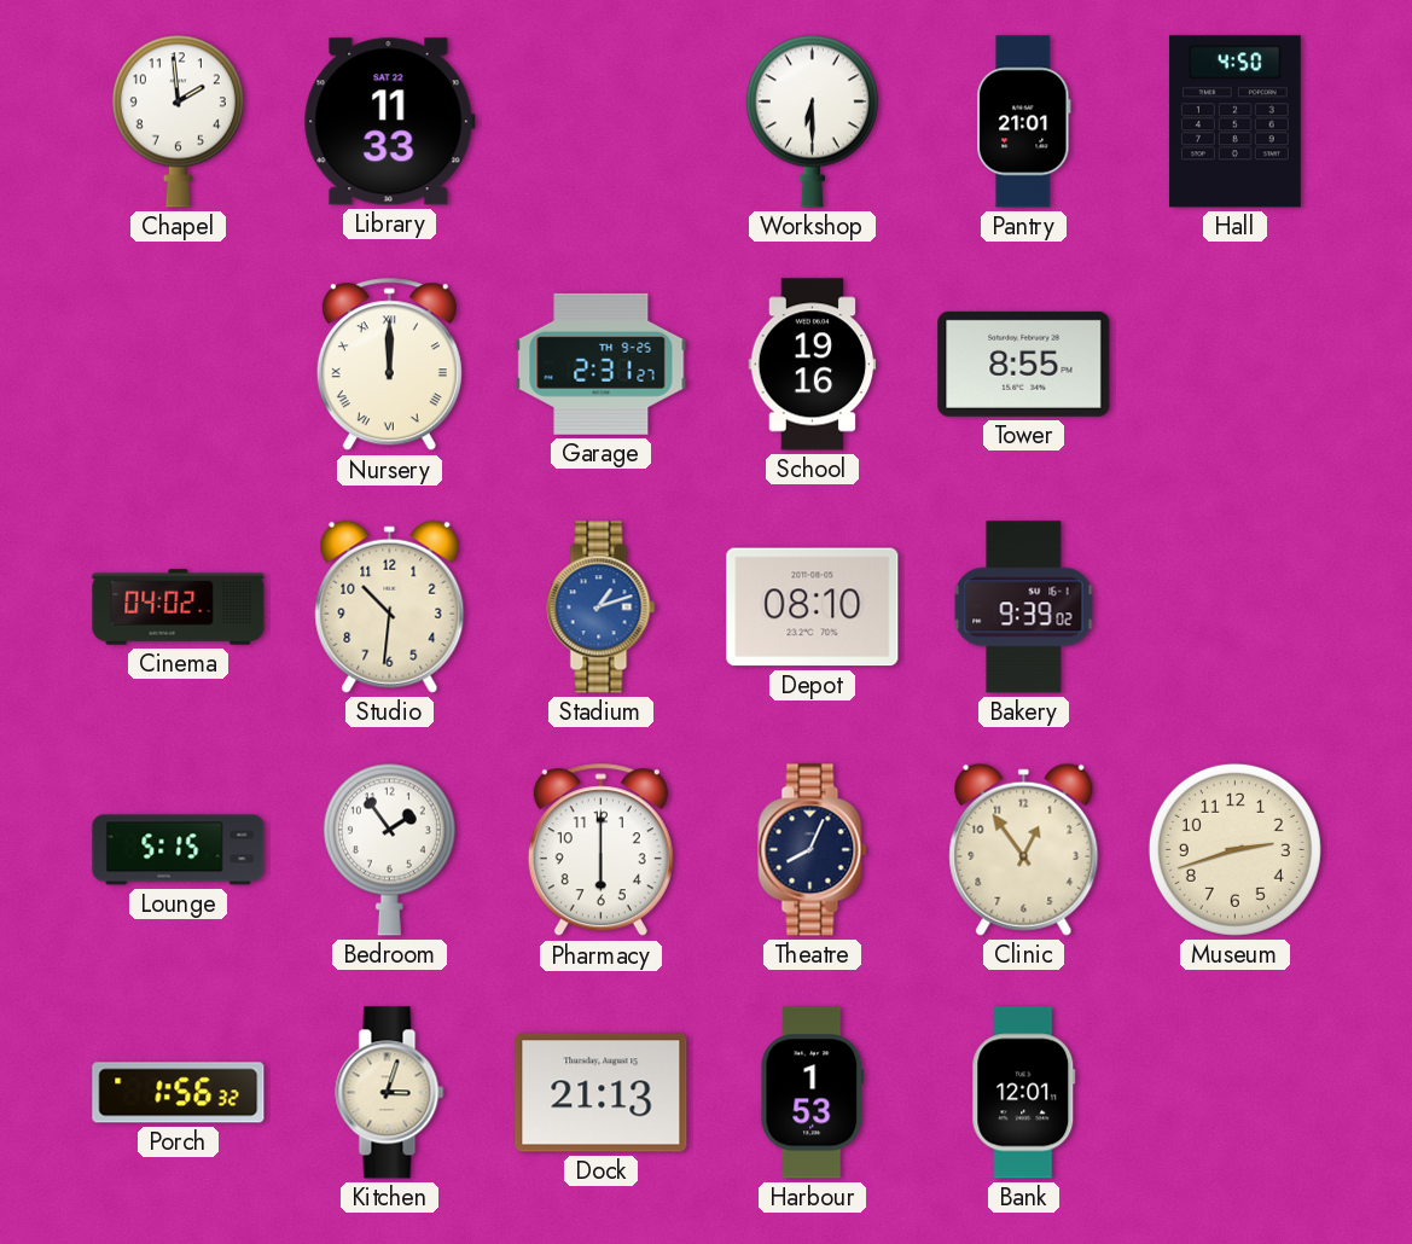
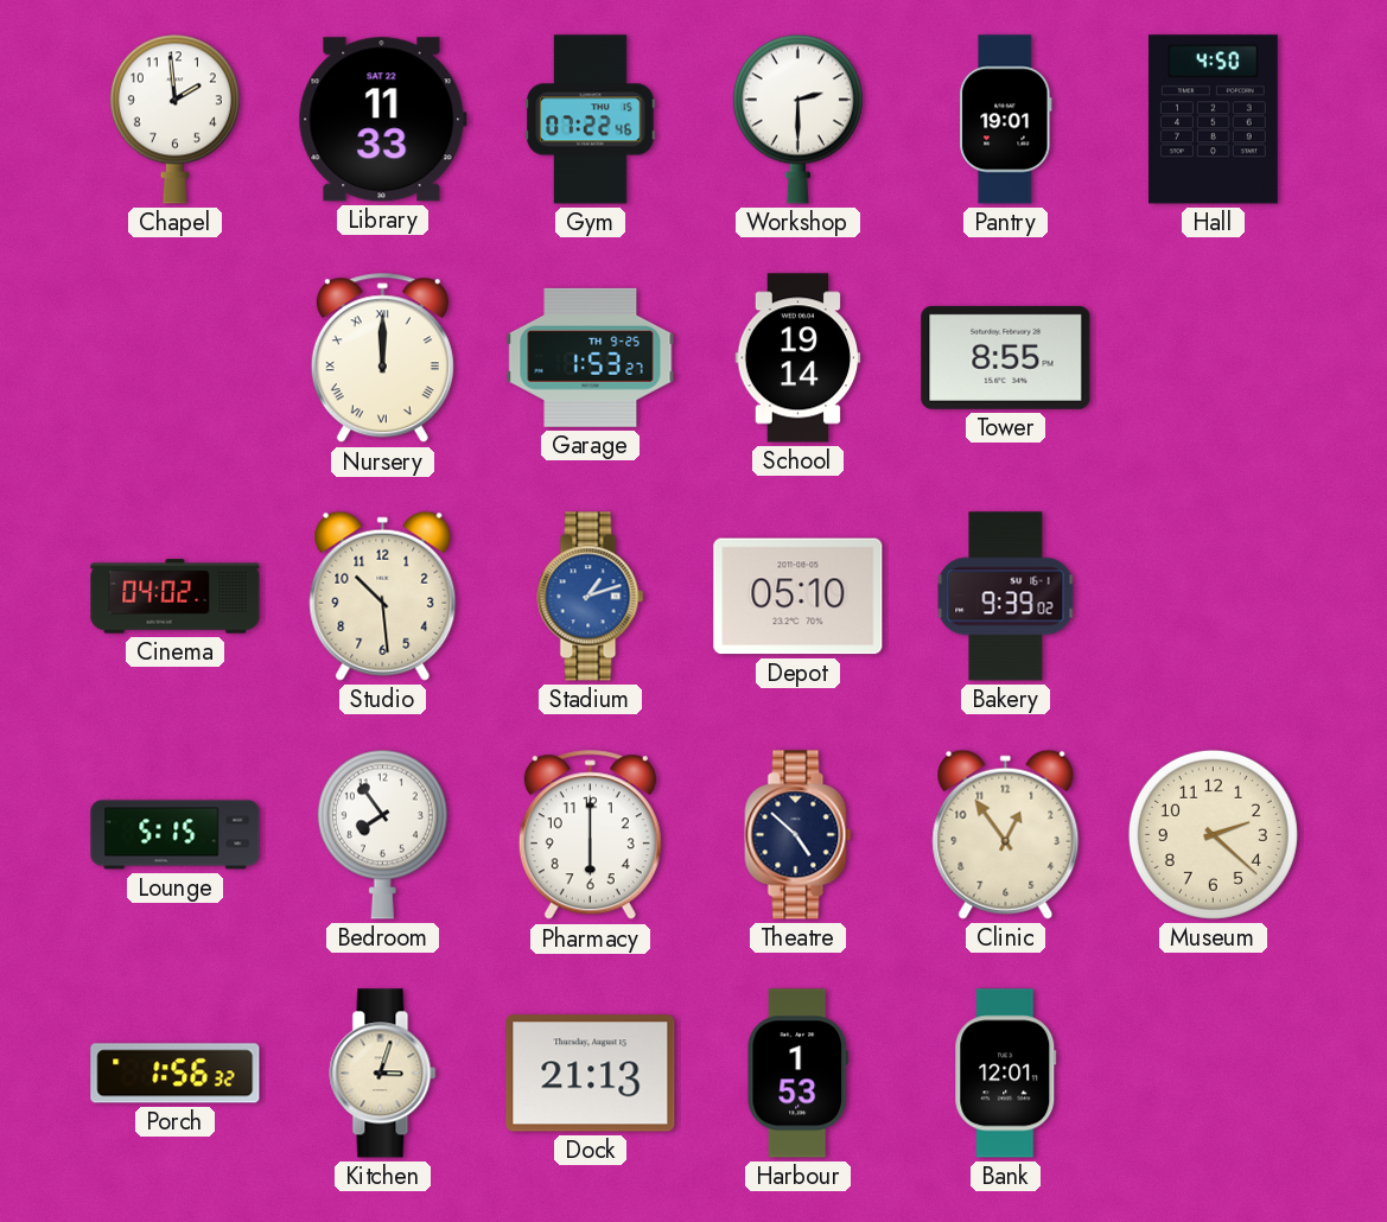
Gym: none -> 07:22 (591, 120)
Workshop: 6:30 -> 2:30 (797, 119)
Pantry: 21:01 -> 19:01 (1006, 120)
Garage: 2:31 -> 1:53 (591, 357)
School: 19:16 -> 19:14 (799, 358)
Studio: 10:31 -> 10:29 (383, 596)
Depot: 08:10 -> 05:10 (799, 597)
Bedroom: 1:54 -> 7:54 (382, 834)
Theatre: 8:04 -> 4:52 (799, 835)
Museum: 2:42 -> 2:22 (1213, 834)
